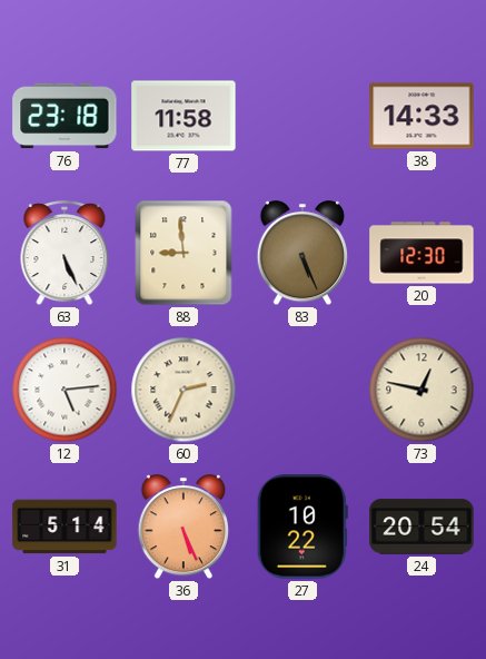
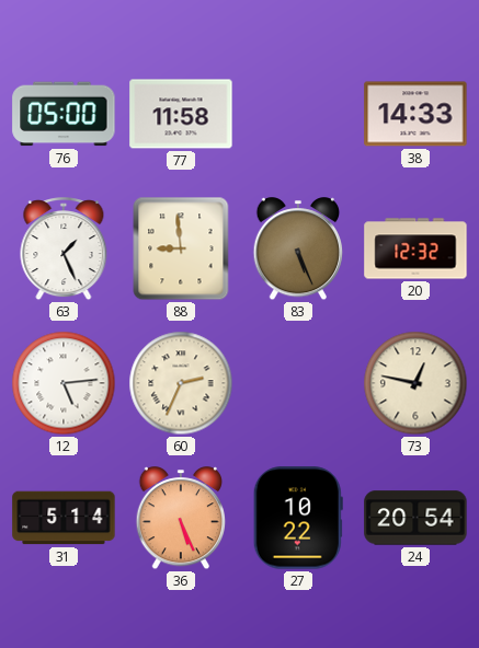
76: 23:18 -> 05:00 (64, 114)
63: 5:26 -> 1:26 (64, 250)
20: 12:30 -> 12:32 (415, 248)
